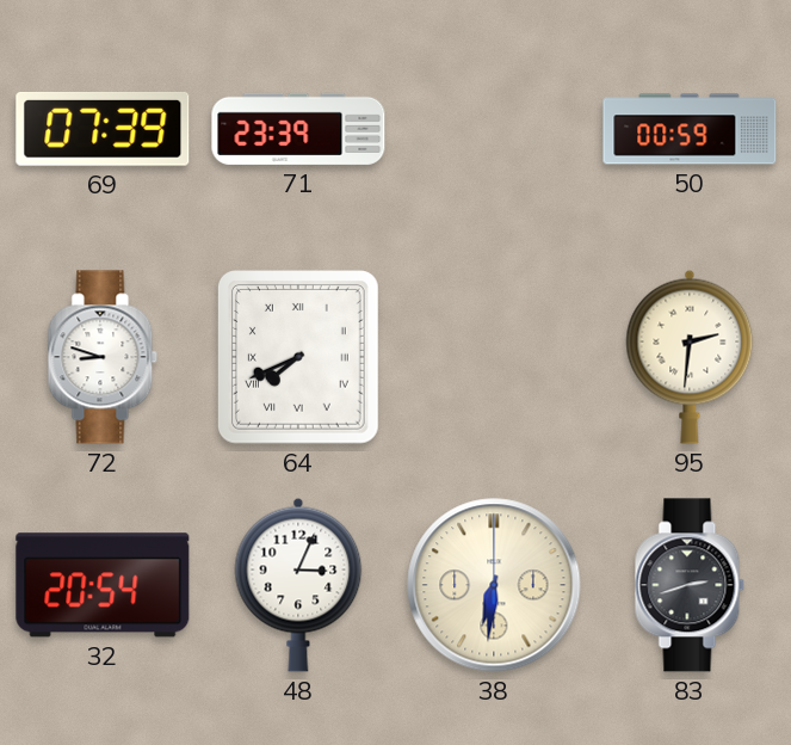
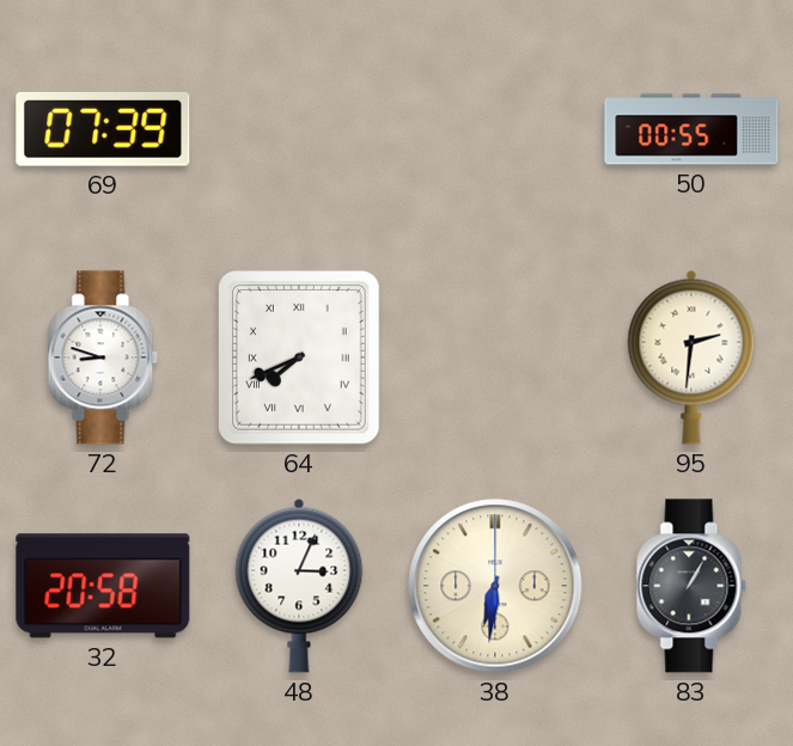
71: 23:39 -> none (298, 129)
50: 00:59 -> 00:55 (691, 129)
32: 20:54 -> 20:58 (103, 586)
83: 2:42 -> 1:05 (691, 586)
